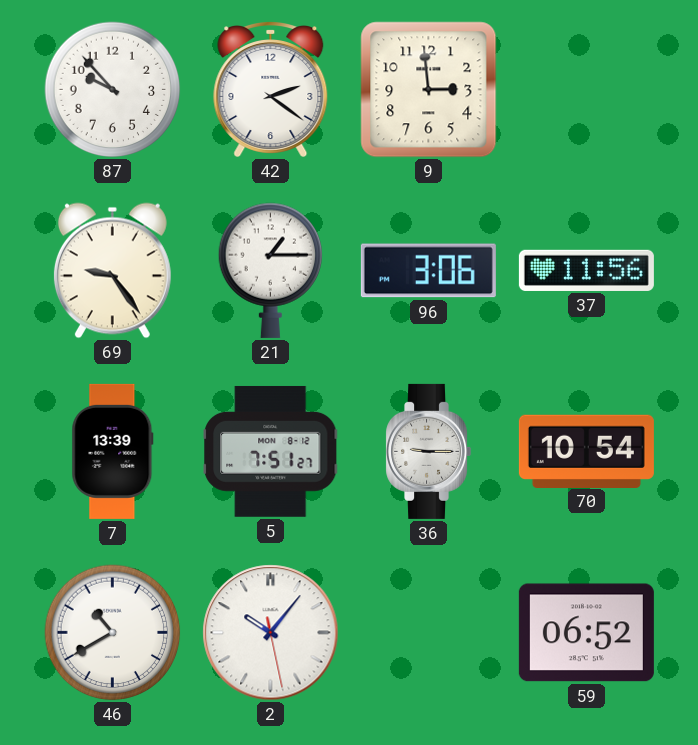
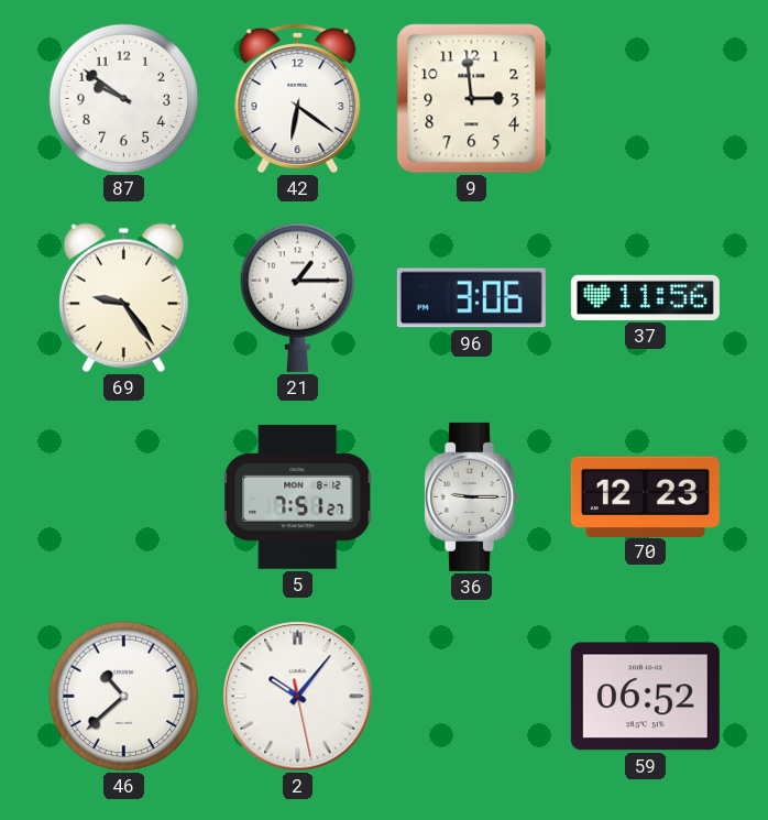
87: 9:53 -> 9:51 (124, 99)
42: 2:21 -> 6:21 (298, 99)
7: 13:39 -> none (113, 451)
70: 10:54 -> 12:23 (645, 496)
46: 10:40 -> 10:38 (124, 697)
